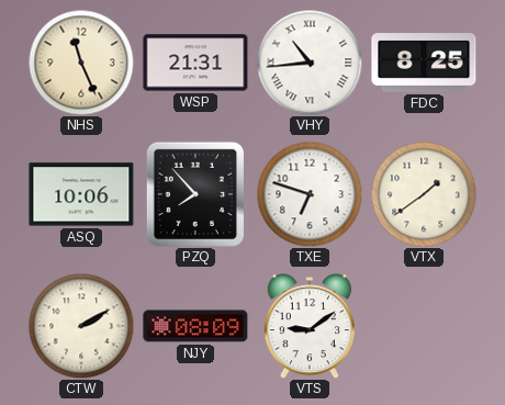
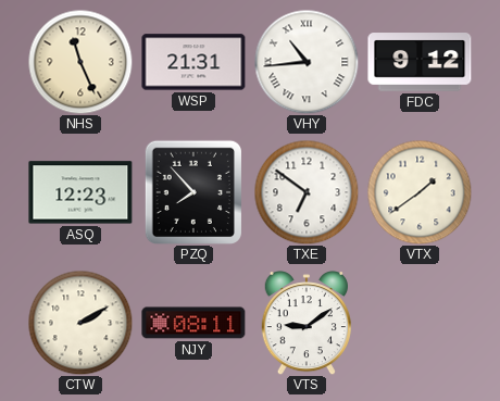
FDC: 8:25 -> 9:12 (420, 62)
ASQ: 10:06 -> 12:23 (80, 192)
TXE: 6:48 -> 6:51 (307, 192)
NJY: 08:09 -> 08:11 (193, 323)
